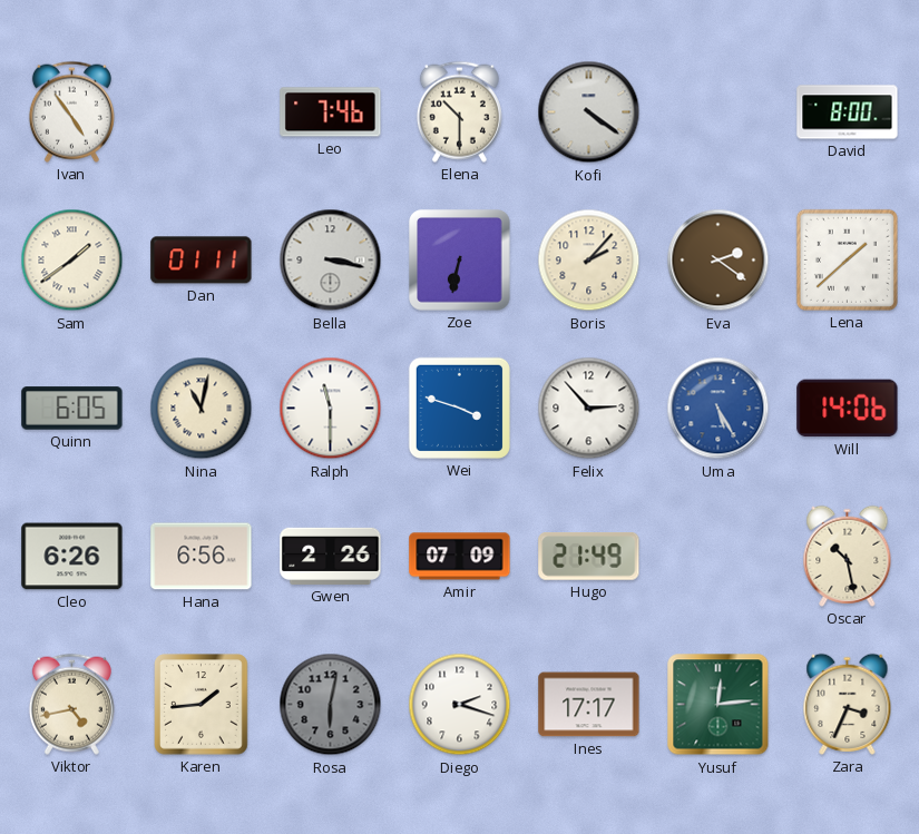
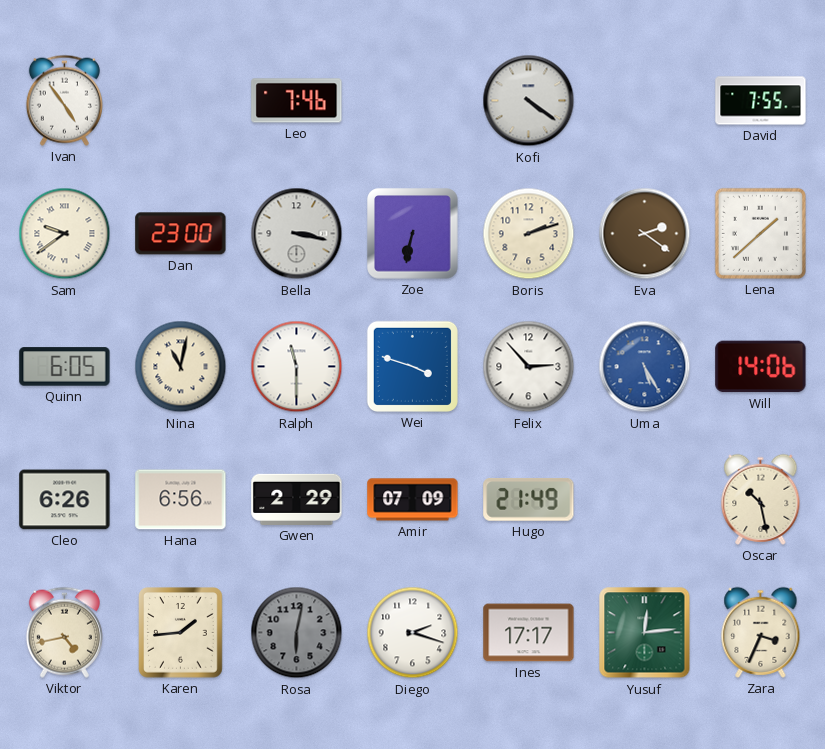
Elena: 10:30 -> none (459, 111)
David: 8:00 -> 7:55 (761, 101)
Sam: 1:39 -> 9:39 (65, 234)
Dan: 01:11 -> 23:00 (181, 234)
Boris: 2:07 -> 2:12 (529, 234)
Gwen: 2:26 -> 2:29 (297, 499)
